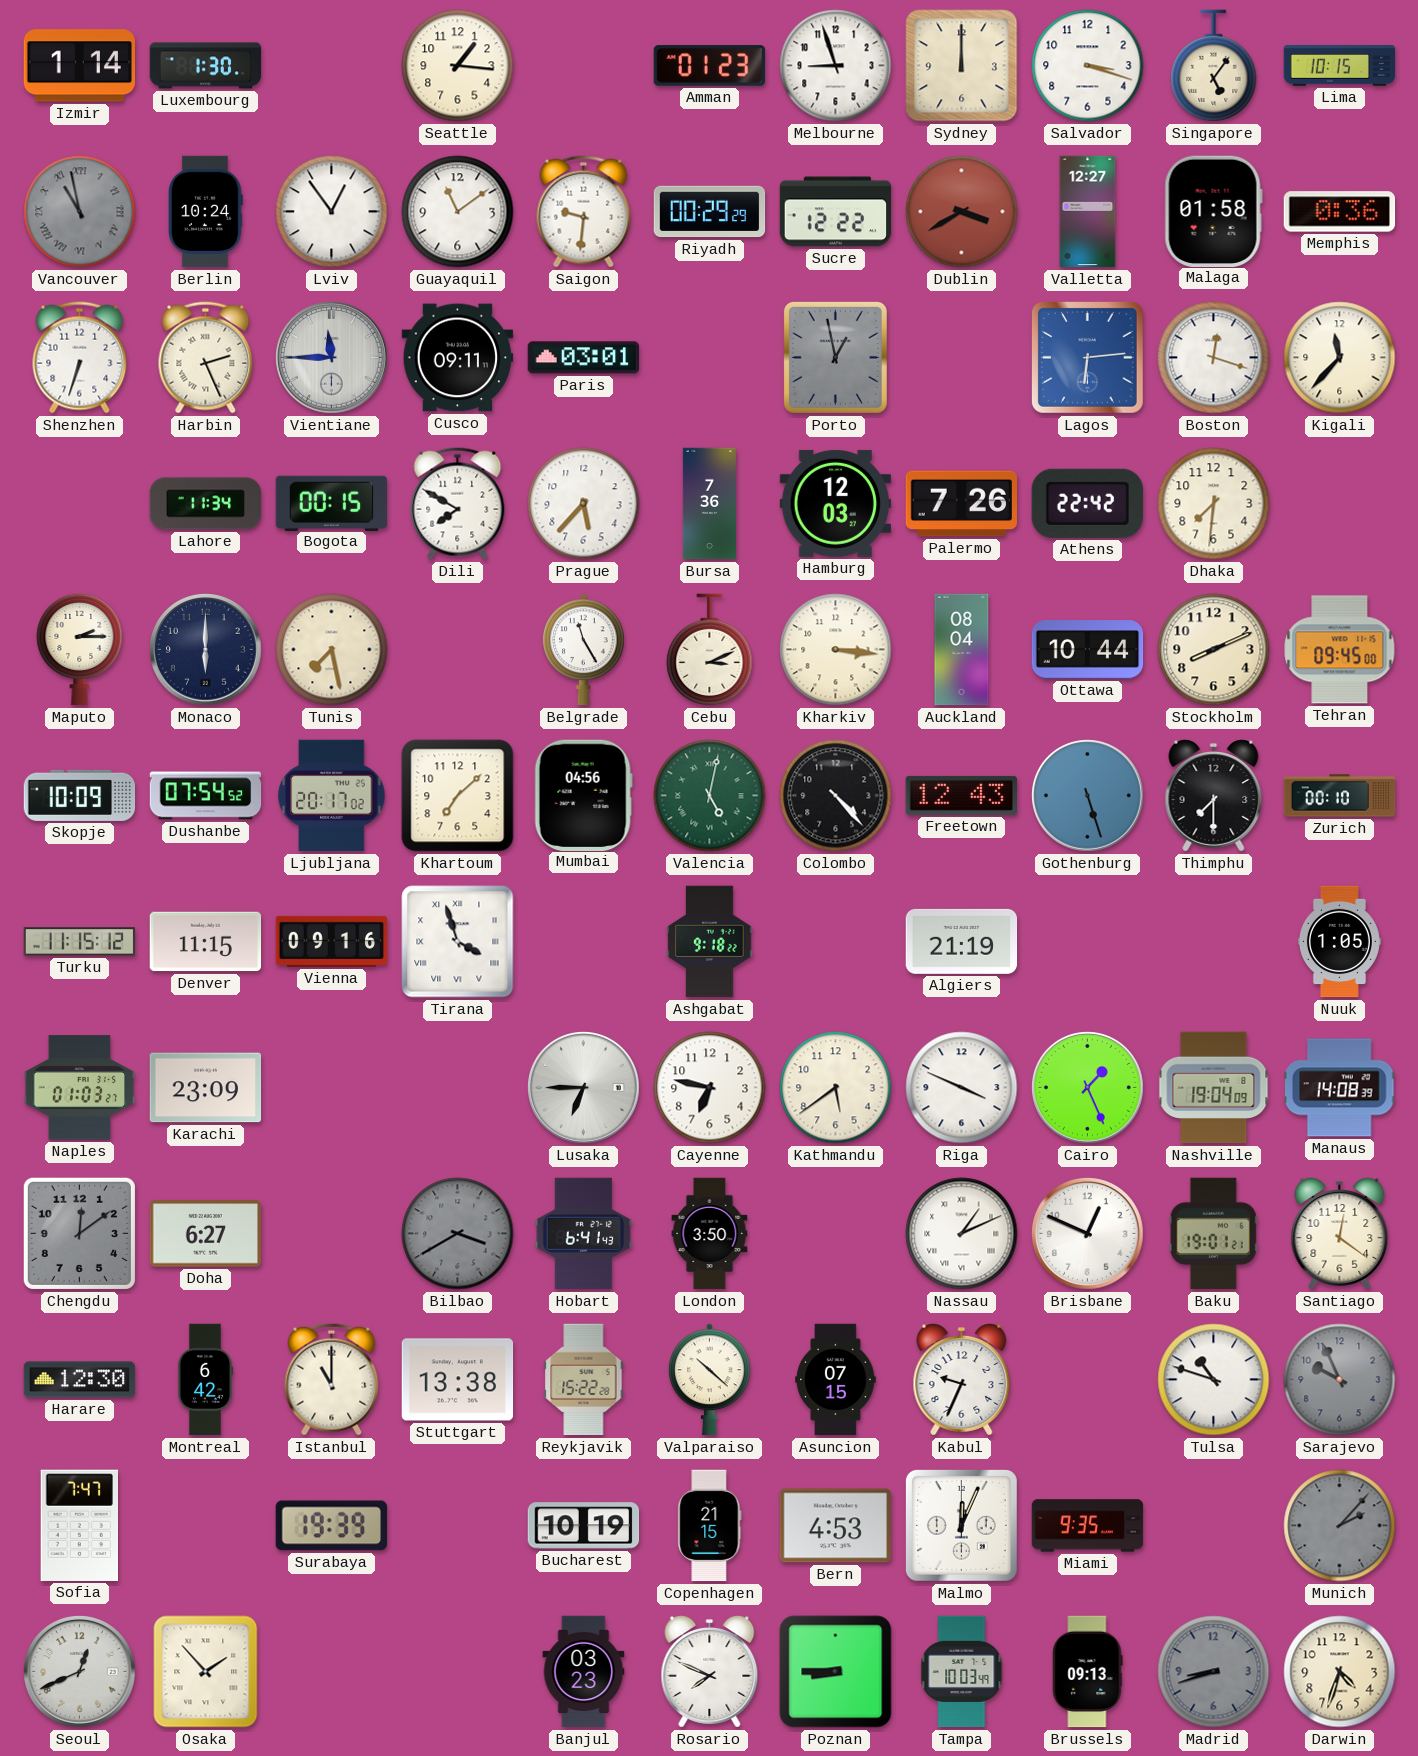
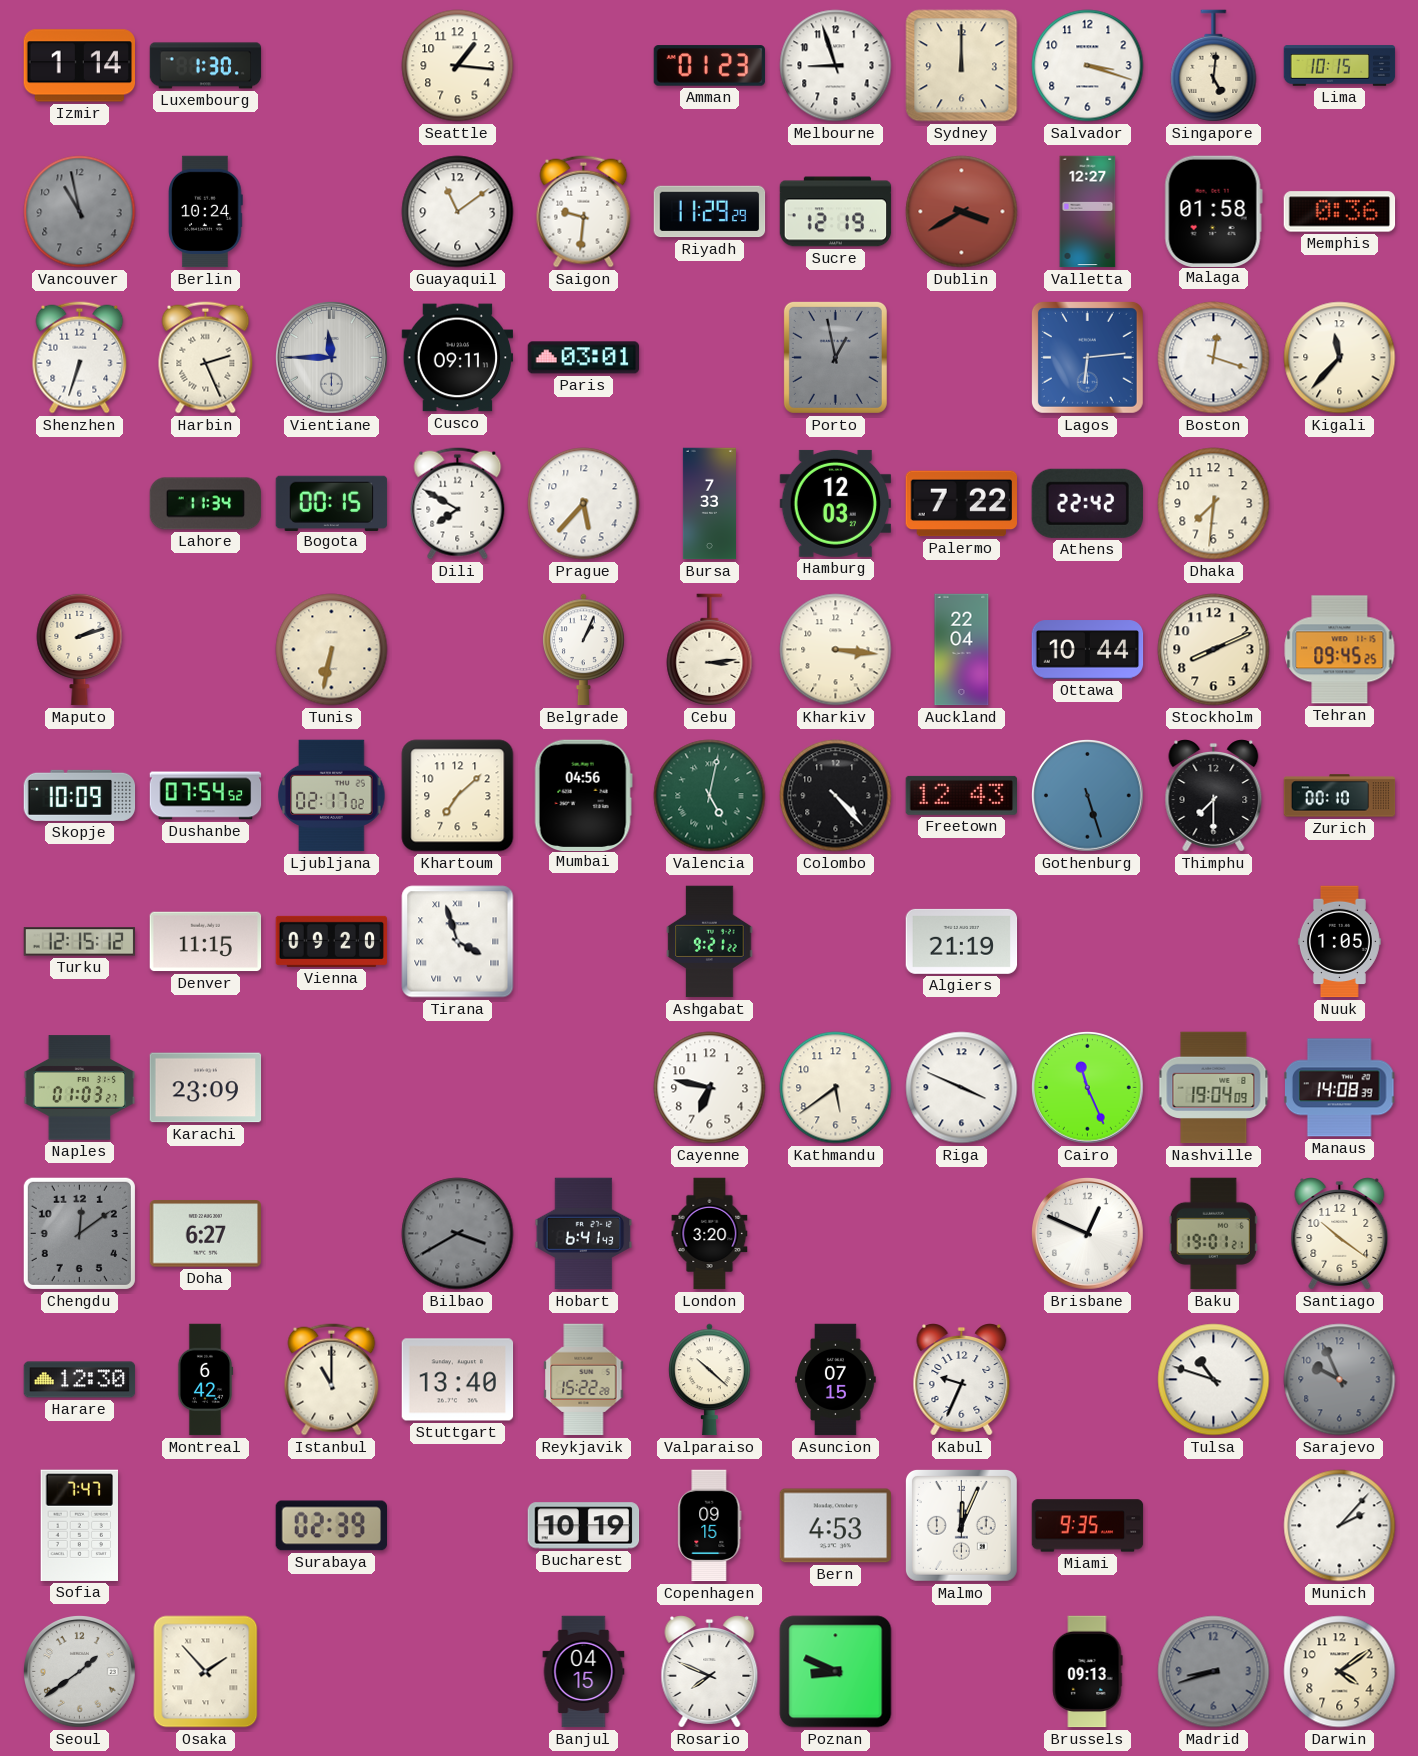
Singapore: 5:06 -> 5:01 (1214, 66)
Vancouver numerals: Roman -> Arabic (80, 212)
Lviv: 12:54 -> none (332, 212)
Riyadh: 00:29 -> 11:29 (710, 212)
Sucre: 12:22 -> 12:19 (836, 212)
Bursa: 7:36 -> 7:33 (709, 504)
Palermo: 7:26 -> 7:22 (961, 504)
Maputo: 2:15 -> 2:12 (80, 649)
Monaco: 6:00 -> none (206, 650)
Tunis: 7:28 -> 6:32 (332, 650)
Belgrade: 11:25 -> 1:04 (584, 650)
Cebu: 3:11 -> 3:14 (710, 650)
Auckland: 08:04 -> 22:04 (962, 650)
Tehran: 09:45:00 -> 09:45:25 (1340, 650)
Ljubljana: 20:17 -> 02:17 (332, 796)
Turku: 11:15 -> 12:15 (80, 942)
Vienna: 09:16 -> 09:20 (332, 941)
Ashgabat: 9:18 -> 9:21 (710, 942)
Lusaka: 6:45 -> none (584, 1088)
Cairo: 1:26 -> 11:26 (1088, 1088)
London: 3:50 -> 3:20 (710, 1234)
Nassau: 1:11 -> none (962, 1234)
Santiago: 12:21 -> 10:21 (1340, 1234)
Stuttgart: 13:38 -> 13:40 (458, 1380)
Surabaya: 19:39 -> 02:39 (332, 1526)
Copenhagen: 21:15 -> 09:15 (710, 1526)
Munich dial: grey -> white (1340, 1526)
Seoul: 12:41 -> 1:39 (80, 1672)
Banjul: 03:23 -> 04:15 (584, 1672)
Poznan: 8:45 -> 8:49 (836, 1672)
Tampa: 10:03 -> none (962, 1672)
Darwin: 4:33 -> 4:09 (1340, 1672)
